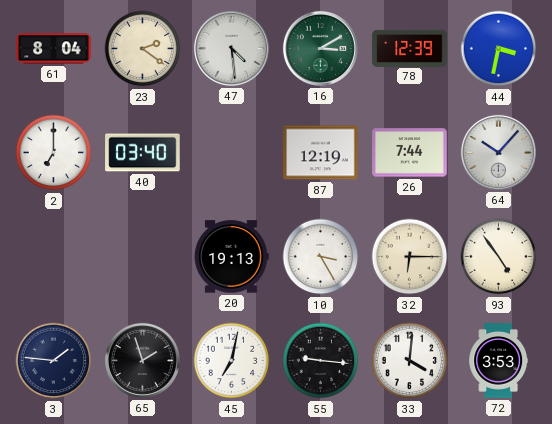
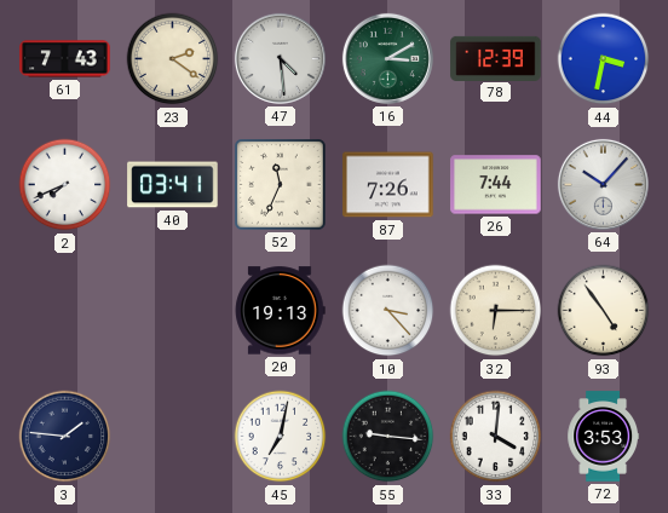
61: 8:04 -> 7:43 (65, 59)
2: 7:00 -> 7:41 (65, 185)
40: 03:40 -> 03:41 (173, 185)
52: none -> 11:34 (281, 185)
87: 12:19 -> 7:26 (388, 185)
10: 3:25 -> 3:23 (388, 311)
65: 1:57 -> none (142, 360)
